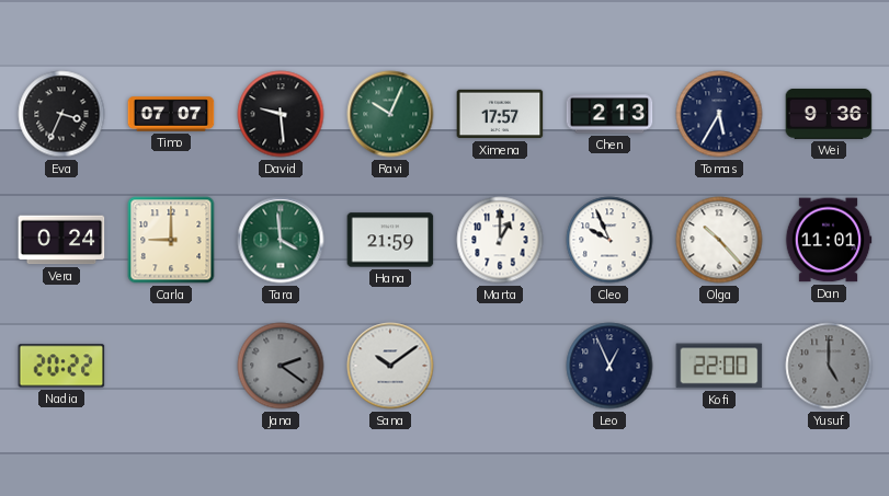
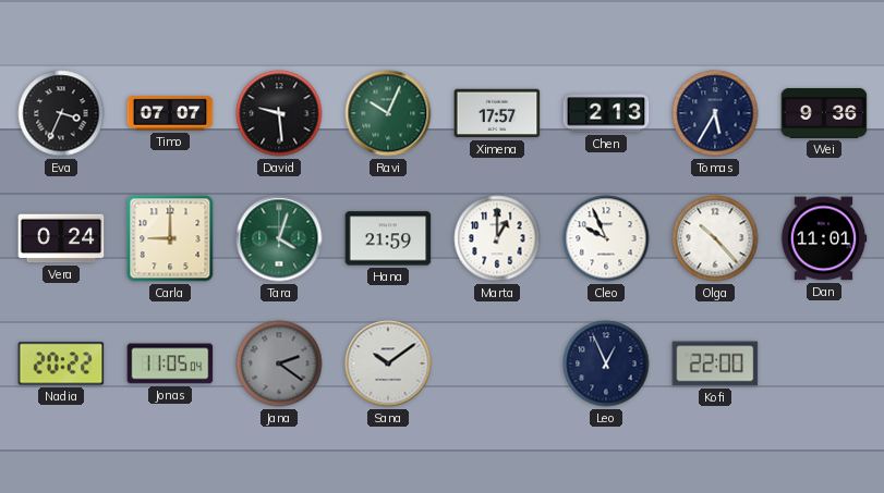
Tara: 3:59 -> 4:03 (279, 238)
Jonas: none -> 11:05 (170, 363)
Yusuf: 5:00 -> none (829, 366)
